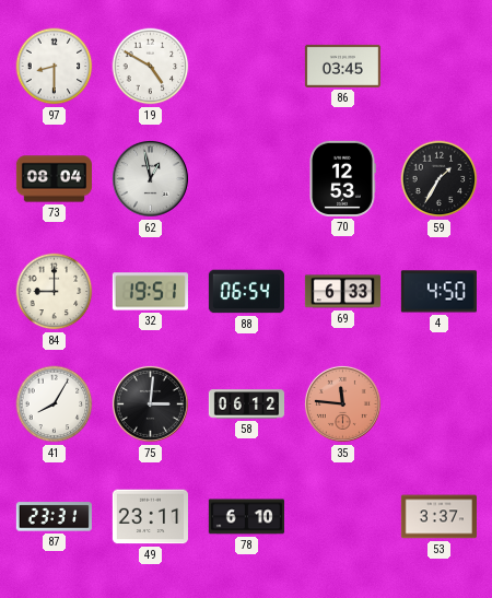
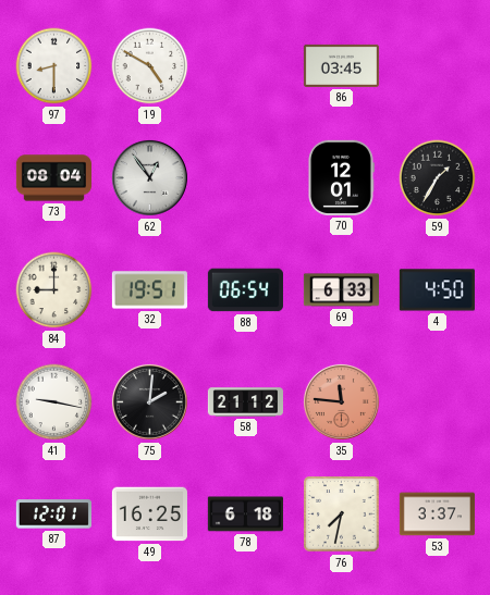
62: 12:58 -> 12:54 (149, 177)
70: 12:53 -> 12:01 (341, 177)
41: 8:05 -> 9:17 (54, 402)
75: 3:01 -> 2:01 (149, 401)
58: 06:12 -> 21:12 (245, 402)
87: 23:31 -> 12:01 (53, 515)
49: 23:11 -> 16:25 (149, 515)
78: 6:10 -> 6:18 (245, 515)
76: none -> 7:32 (342, 515)
